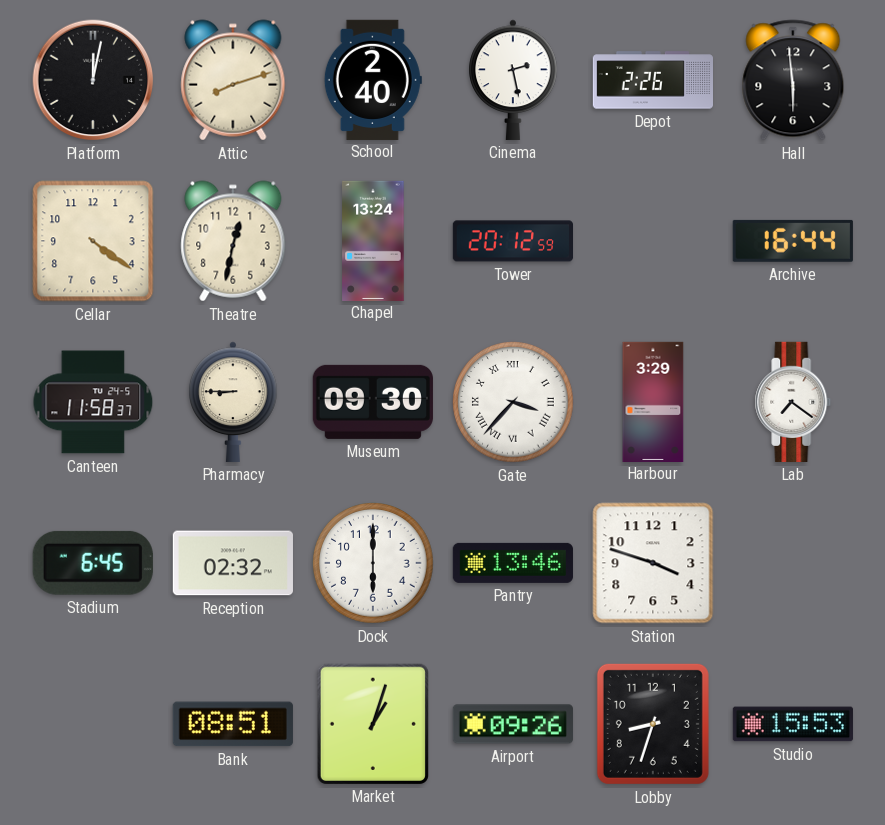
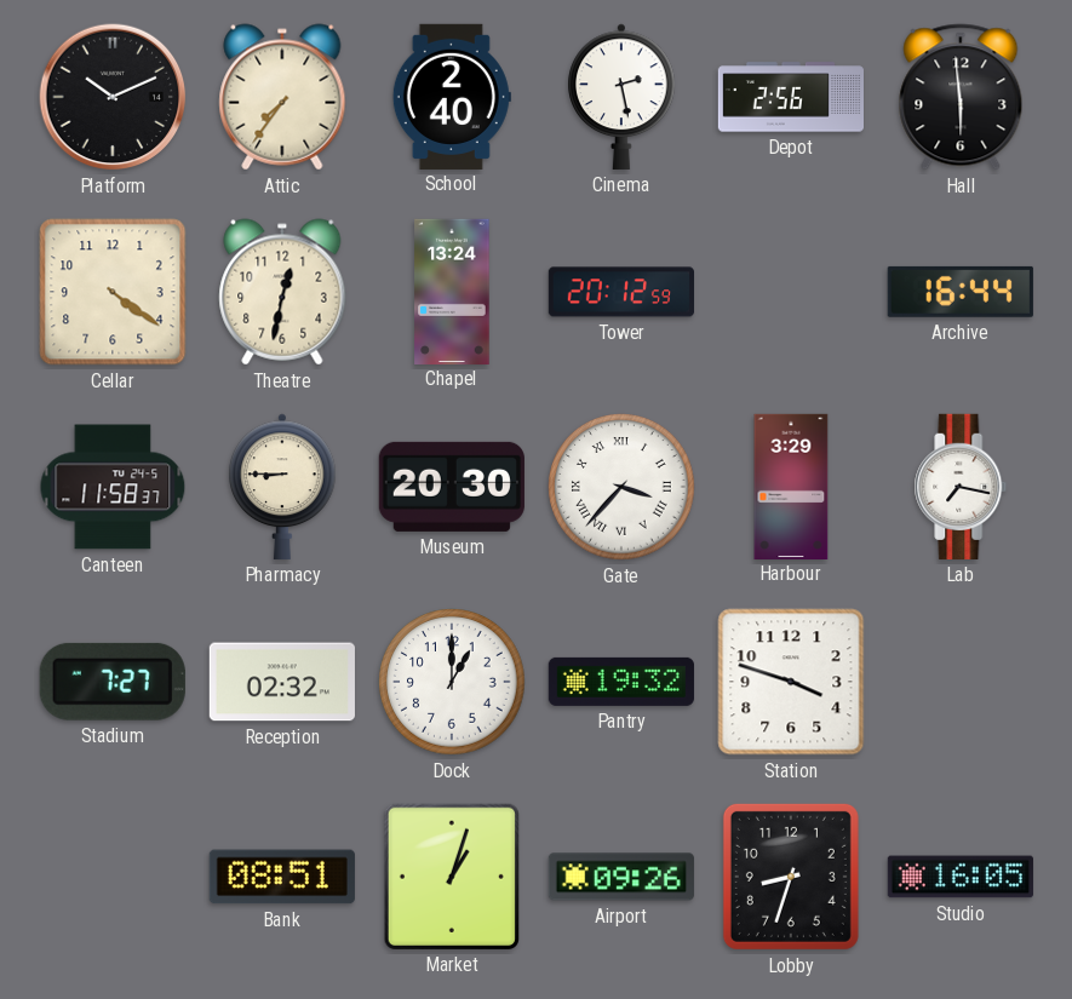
Platform: 12:02 -> 10:11 (113, 97)
Attic: 8:12 -> 7:36 (282, 97)
Depot: 2:26 -> 2:56 (790, 97)
Museum: 09:30 -> 20:30 (452, 487)
Lab: 7:21 -> 7:17 (961, 487)
Stadium: 6:45 -> 7:27 (113, 682)
Dock: 6:00 -> 1:00 (452, 682)
Pantry: 13:46 -> 19:32 (621, 682)
Studio: 15:53 -> 16:05 (961, 877)
